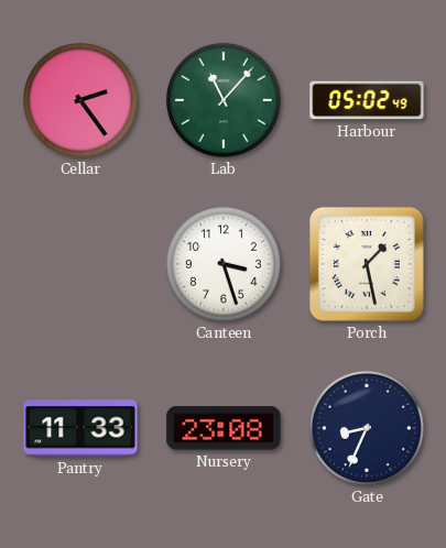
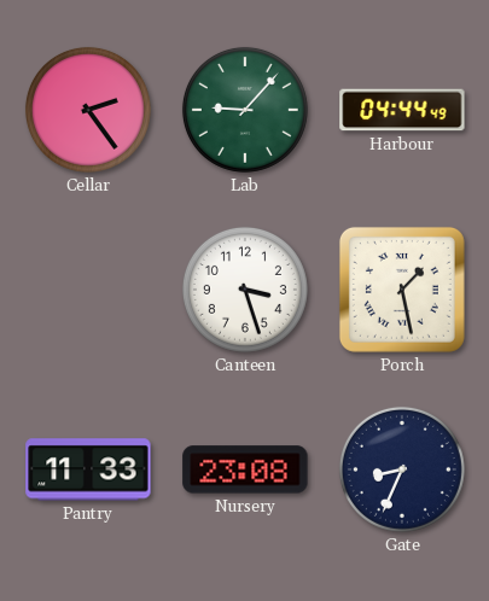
Lab: 11:07 -> 9:07 (245, 110)
Harbour: 05:02 -> 04:44 (402, 110)
